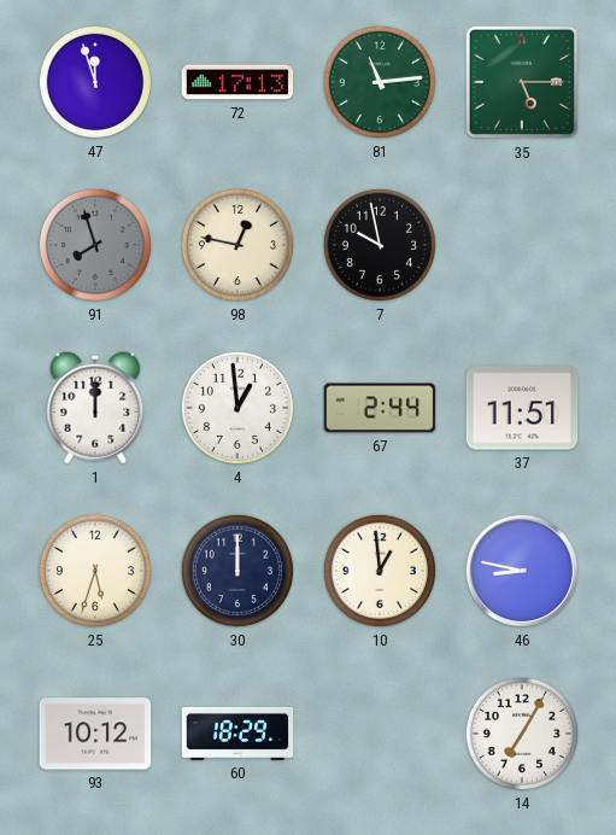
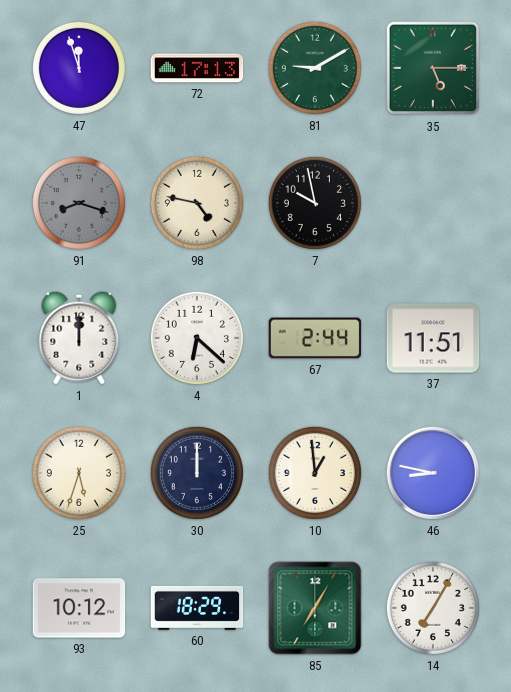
81: 11:14 -> 9:10 (315, 68)
91: 7:57 -> 8:18 (79, 203)
98: 12:47 -> 4:47 (197, 203)
4: 12:59 -> 6:22 (197, 338)
85: none -> 7:05 (315, 608)
